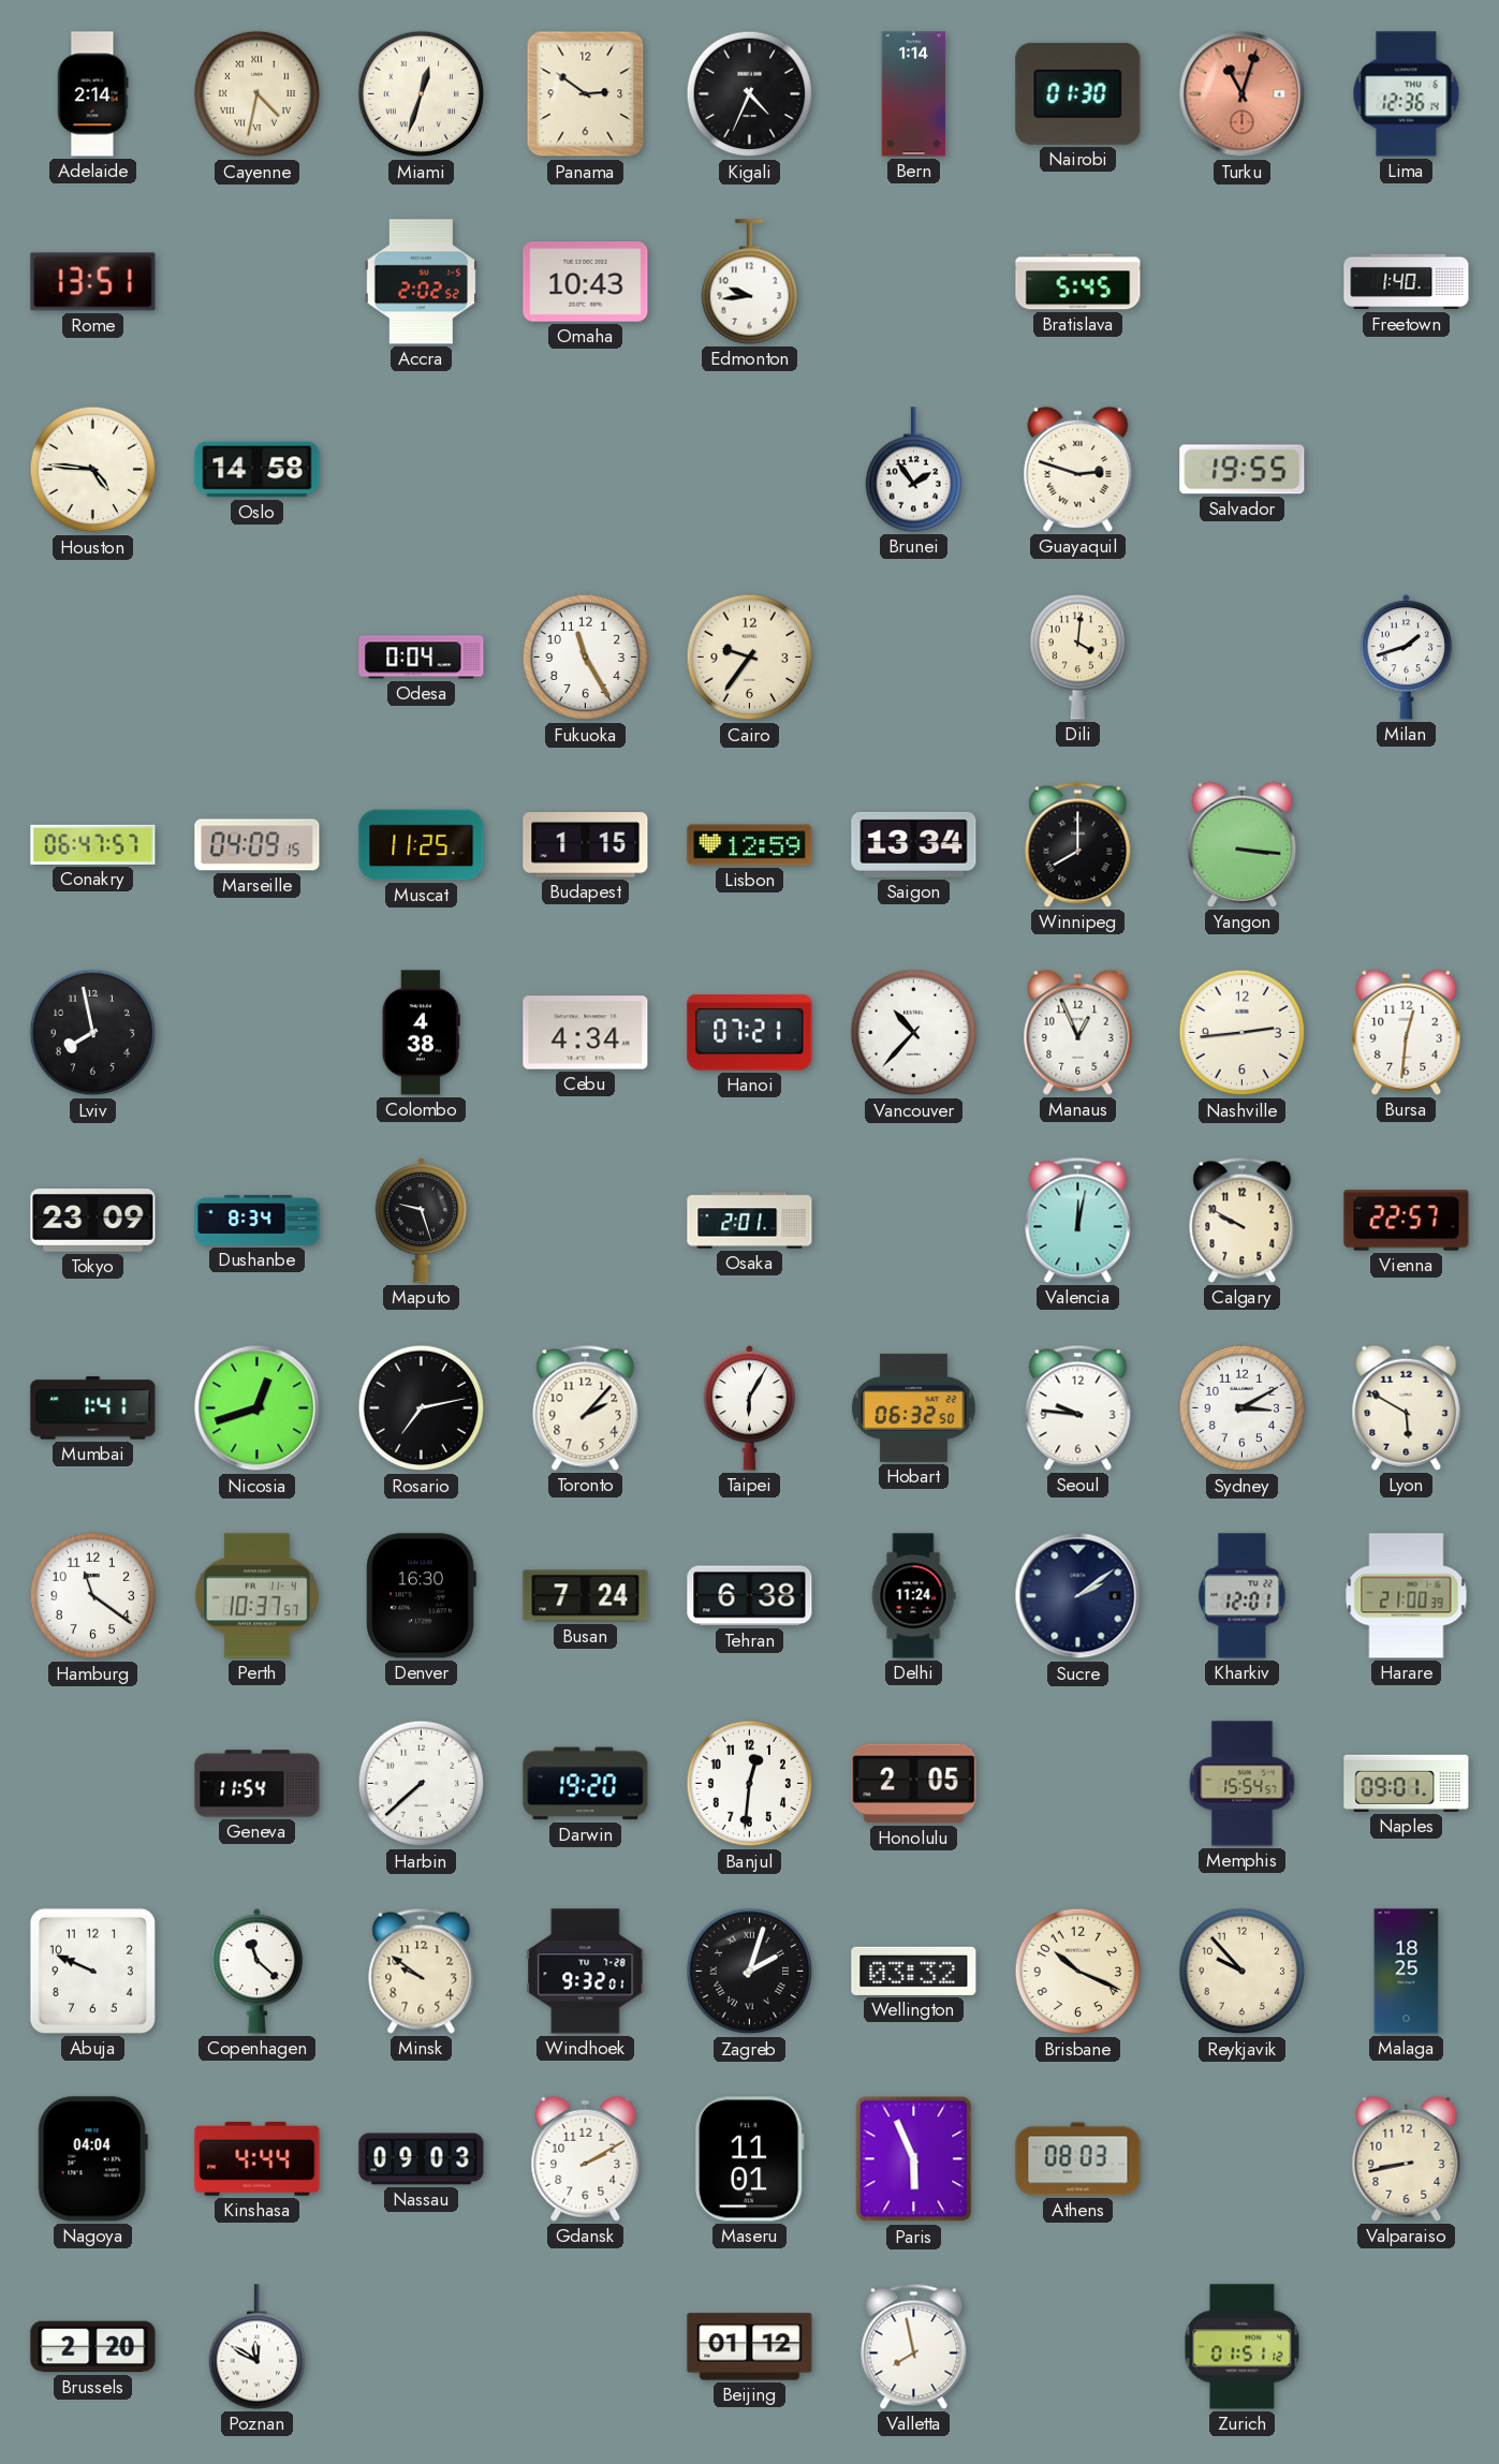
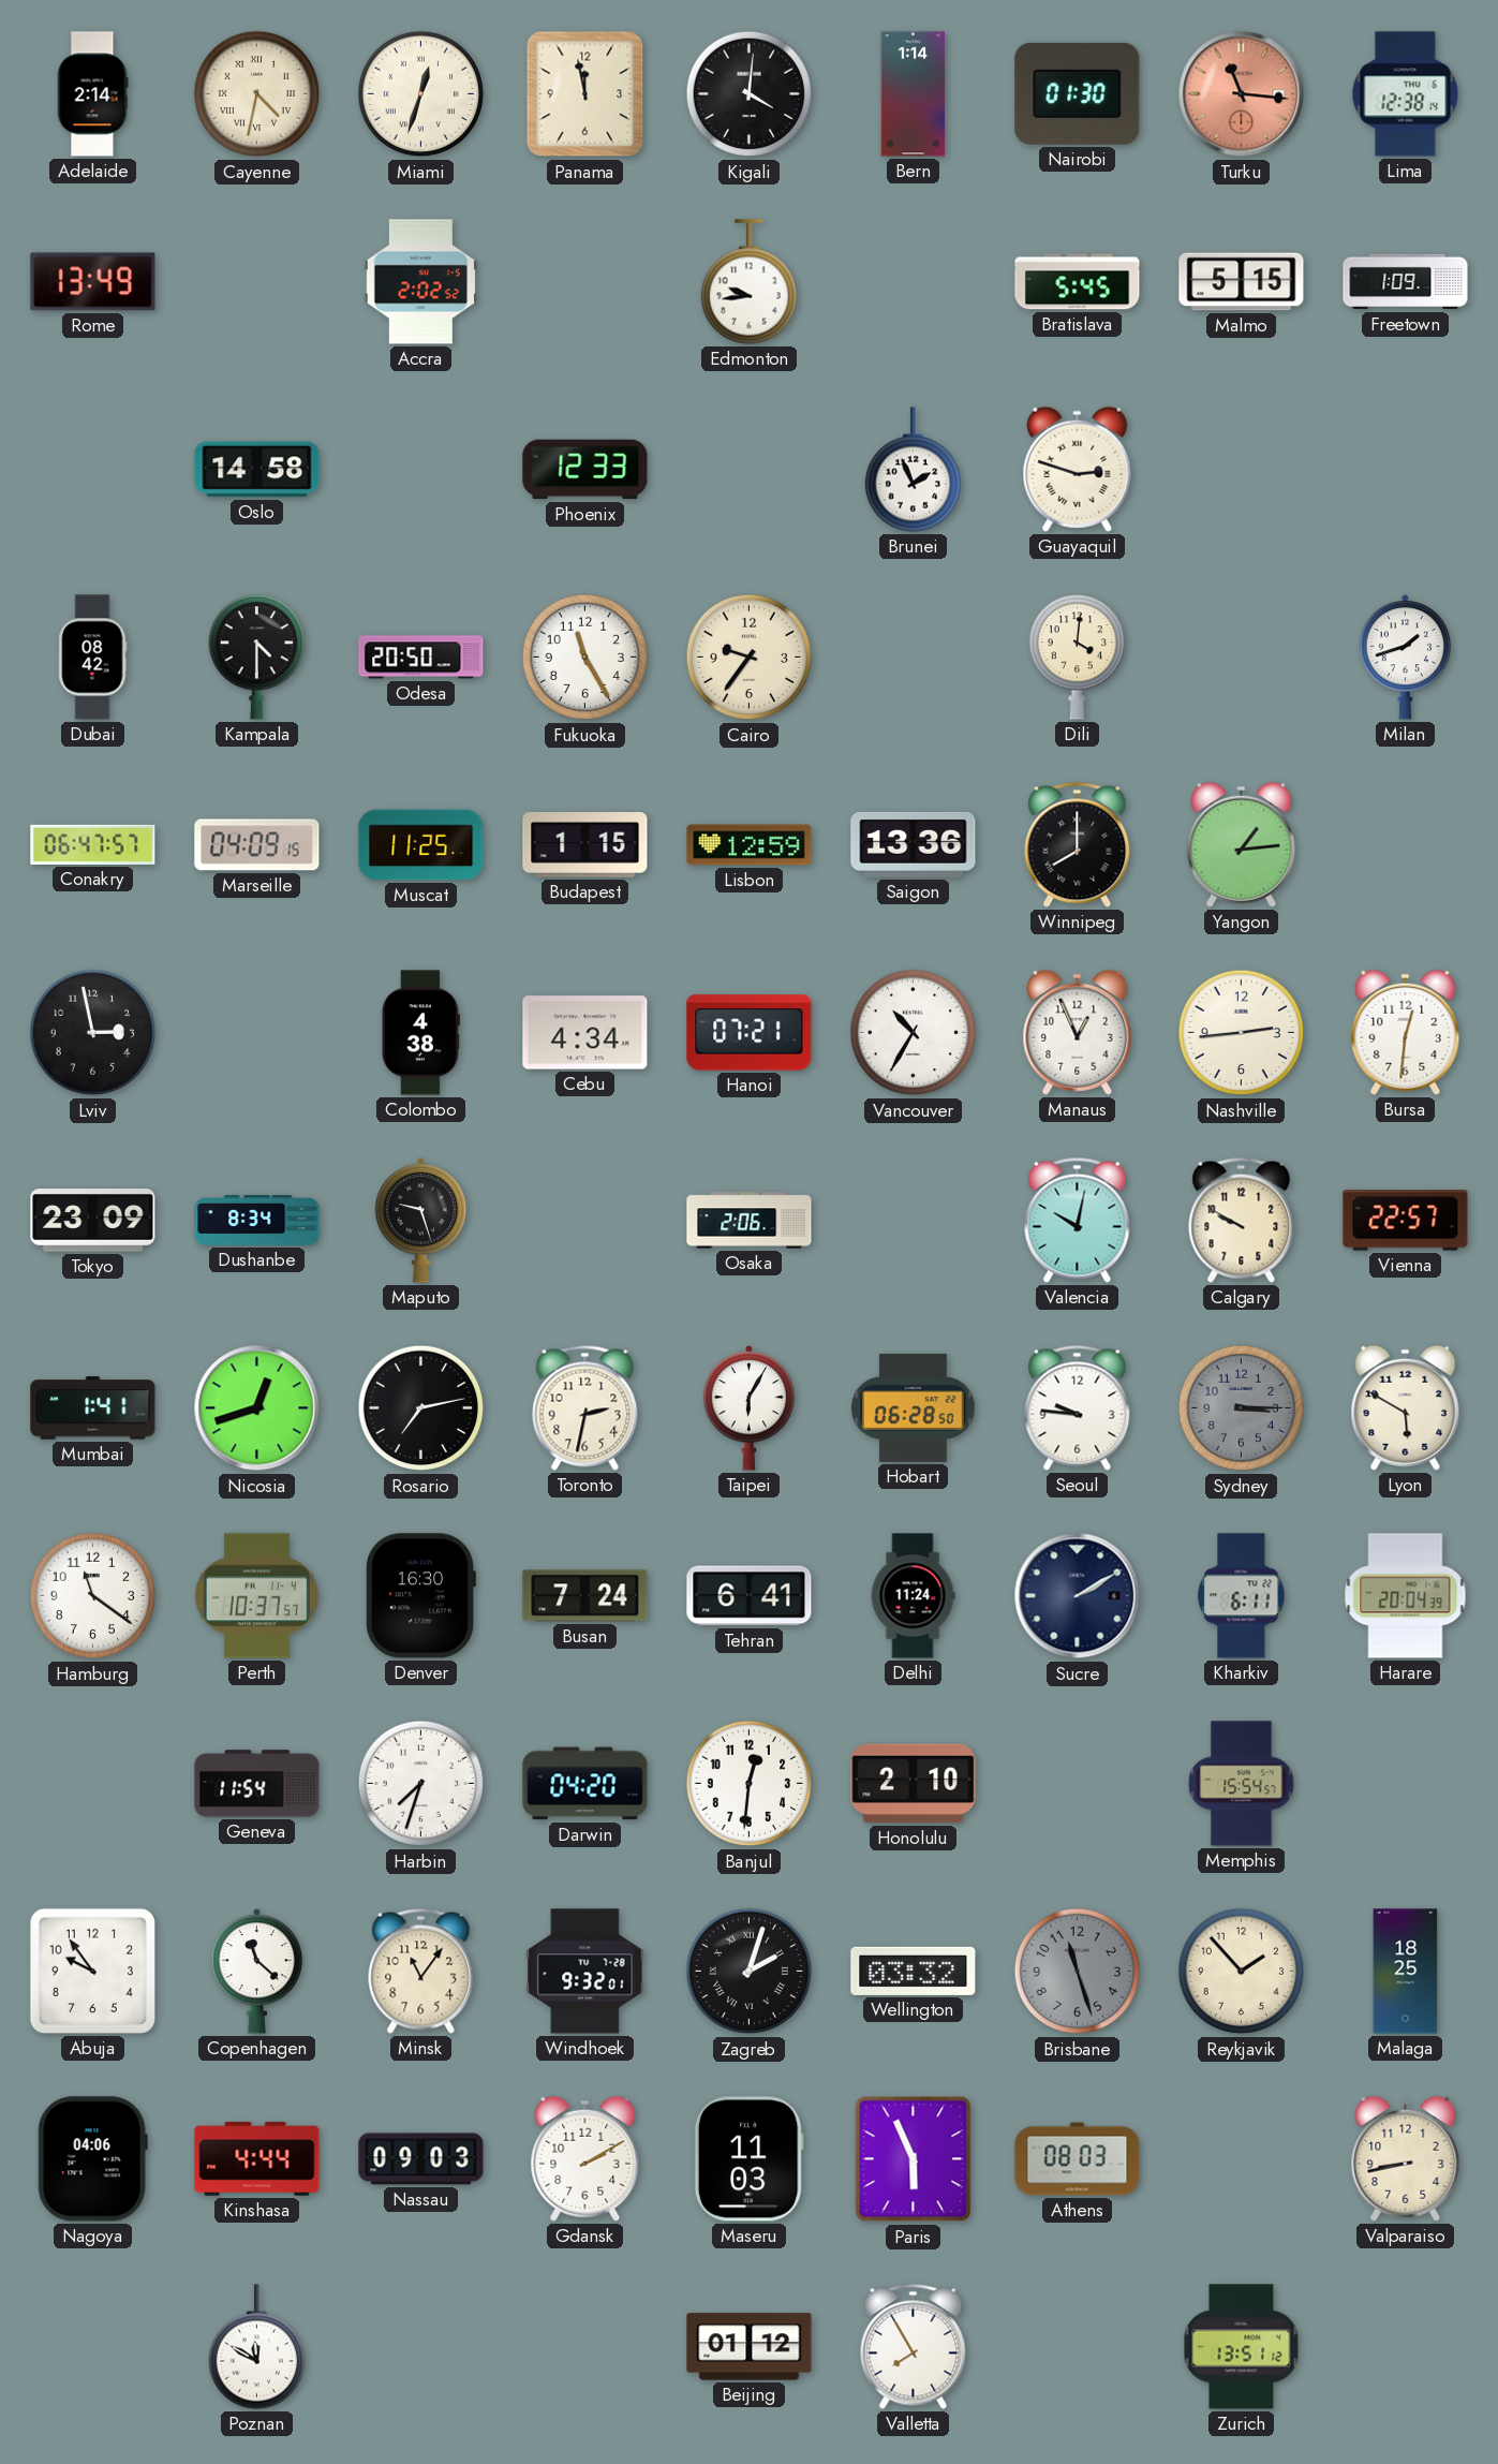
Panama: 2:51 -> 11:58 (585, 94)
Kigali: 4:34 -> 4:01 (750, 94)
Turku: 11:03 -> 11:16 (1242, 94)
Lima: 12:36 -> 12:38 (1406, 94)
Rome: 13:51 -> 13:49 (93, 282)
Omaha: 10:43 -> none (586, 282)
Malmo: none -> 5:15 (1242, 282)
Freetown: 1:40 -> 1:09 (1406, 282)
Houston: 4:46 -> none (93, 470)
Phoenix: none -> 12:33 (585, 470)
Brunei: 1:54 -> 1:56 (913, 470)
Salvador: 19:55 -> none (1243, 470)
Dubai: none -> 08:42 (93, 658)
Kampala: none -> 4:30 (256, 658)
Odesa: 0:04 -> 20:50 (421, 658)
Saigon: 13:34 -> 13:36 (914, 844)
Yangon: 3:16 -> 1:14 (1242, 844)
Lviv: 7:58 -> 2:58 (93, 1033)
Vancouver: 10:37 -> 10:35 (914, 1033)
Osaka: 2:01 -> 2:06 (750, 1221)
Valencia: 12:02 -> 10:02 (1078, 1220)
Toronto: 2:07 -> 2:32 (585, 1407)
Hobart: 06:32 -> 06:28 (914, 1407)
Sydney: 3:10 -> 3:15 (1242, 1408)
Sydney dial: white -> grey (1242, 1408)
Tehran: 6:38 -> 6:41 (750, 1596)
Sucre: 2:09 -> 2:10 (1078, 1596)
Kharkiv: 12:01 -> 6:11 (1242, 1596)
Harare: 21:00 -> 20:04 (1406, 1596)
Harbin: 7:38 -> 7:33 (421, 1784)
Darwin: 19:20 -> 04:20 (585, 1784)
Honolulu: 2:05 -> 2:10 (914, 1784)
Naples: 09:01 -> none (1407, 1783)
Abuja: 9:49 -> 9:54 (92, 1971)
Minsk: 9:51 -> 11:06 (421, 1971)
Brisbane: 10:19 -> 11:27 (1078, 1972)
Brisbane dial: cream -> grey (1078, 1972)
Reykjavik: 9:53 -> 1:53 (1242, 1972)
Nagoya: 04:04 -> 04:06 (92, 2159)
Maseru: 11:01 -> 11:03 (748, 2159)
Brussels: 2:20 -> none (93, 2347)
Valletta: 7:58 -> 7:55 (914, 2346)
Zurich: 01:51 -> 13:51 (1242, 2347)
